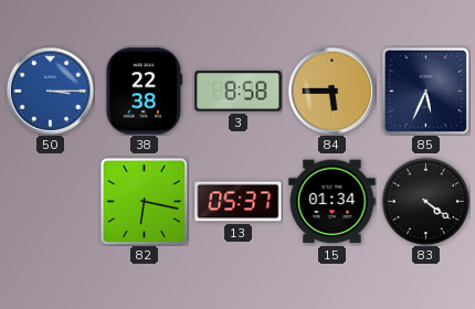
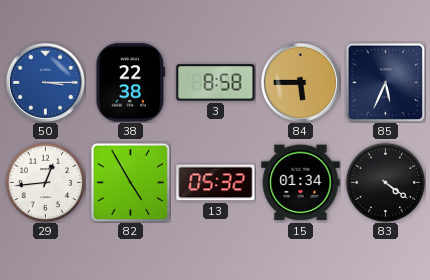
29: none -> 12:44 (45, 182)
82: 6:17 -> 4:55 (130, 182)
13: 05:37 -> 05:32 (216, 183)
